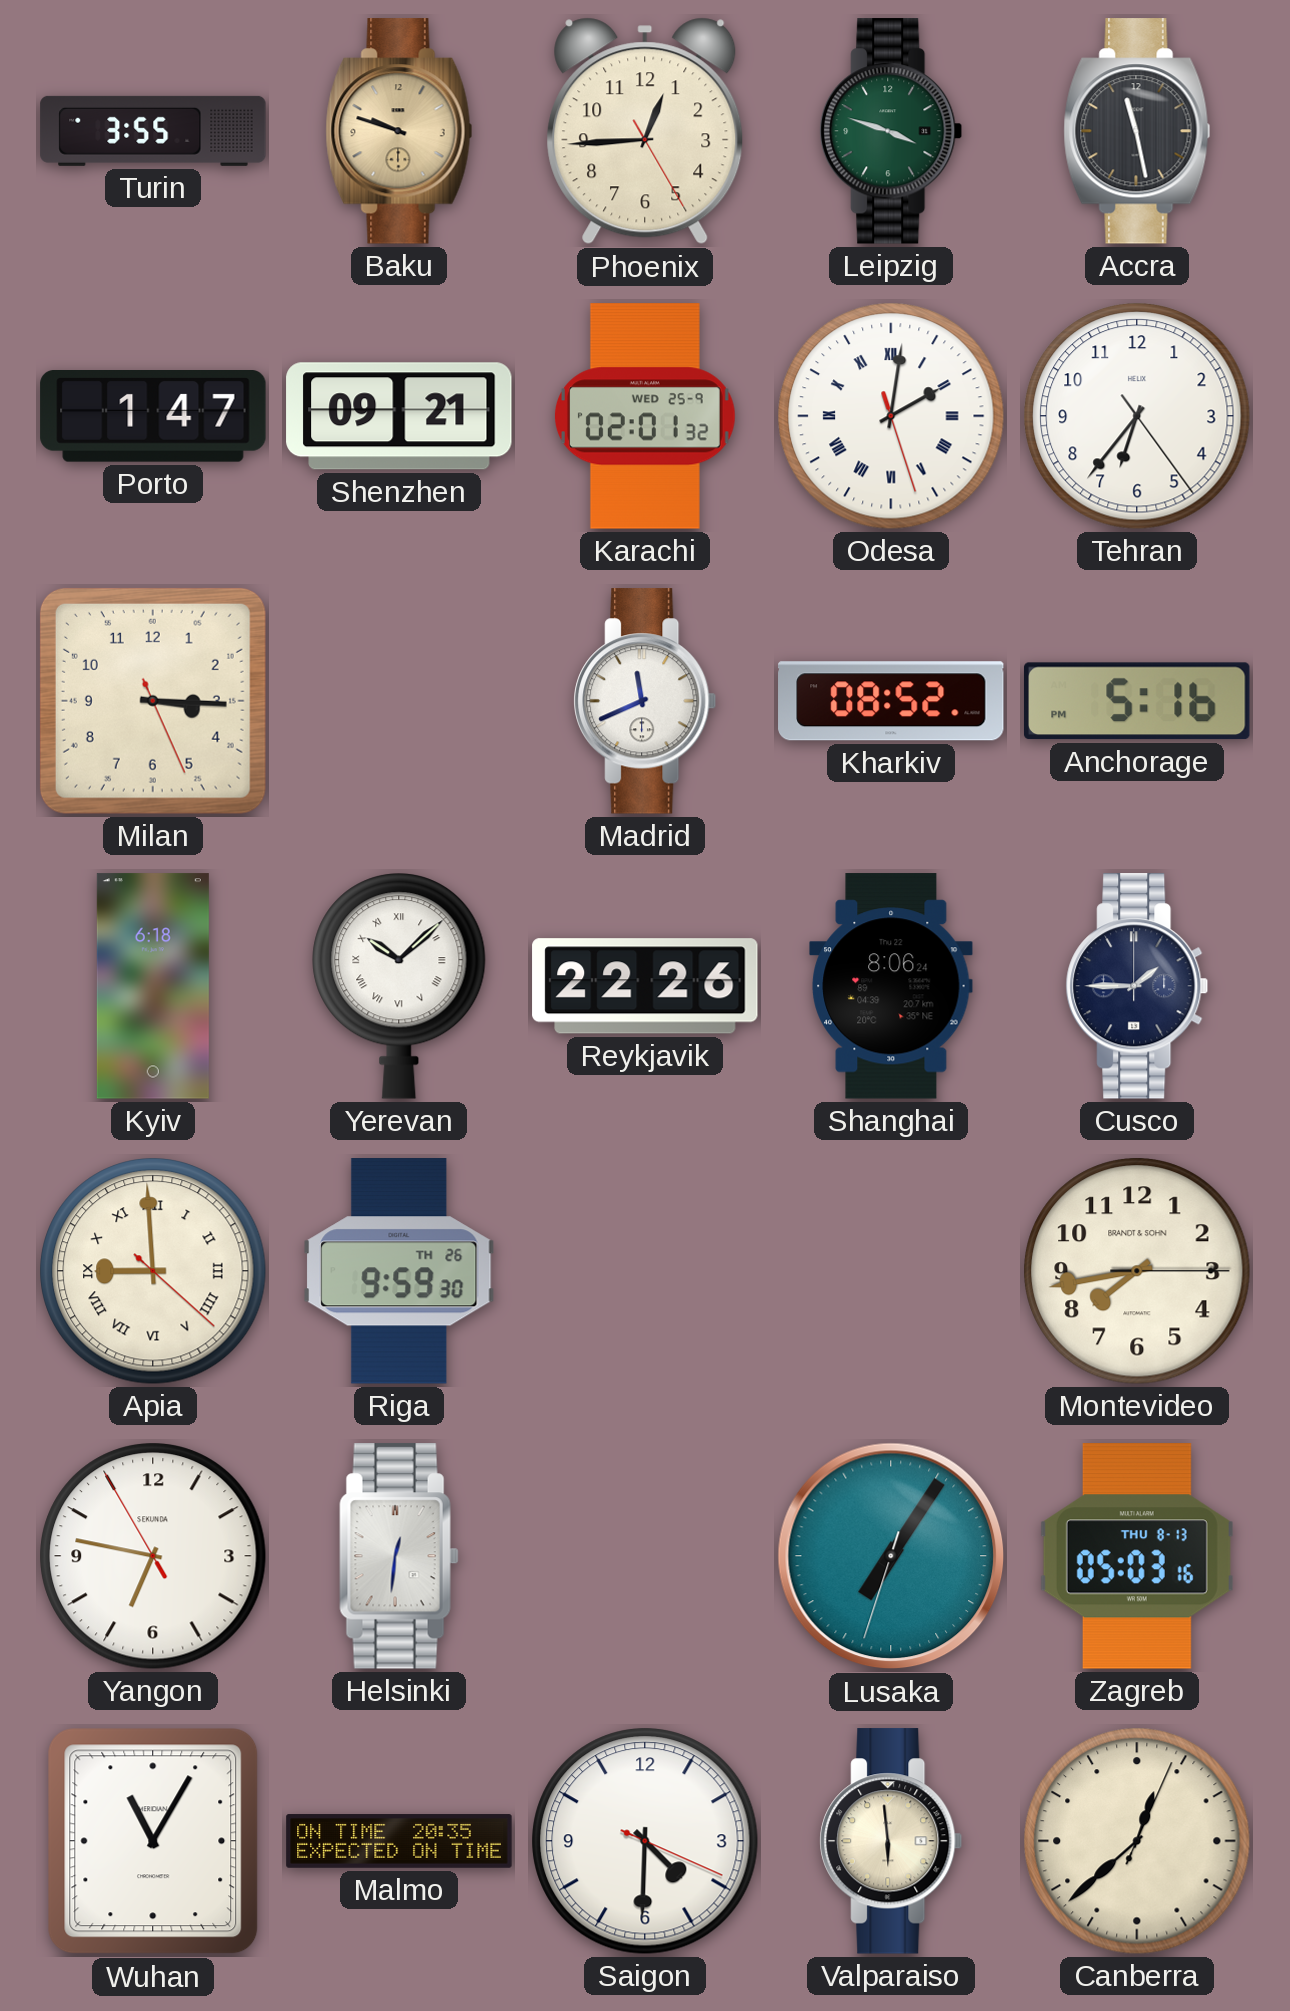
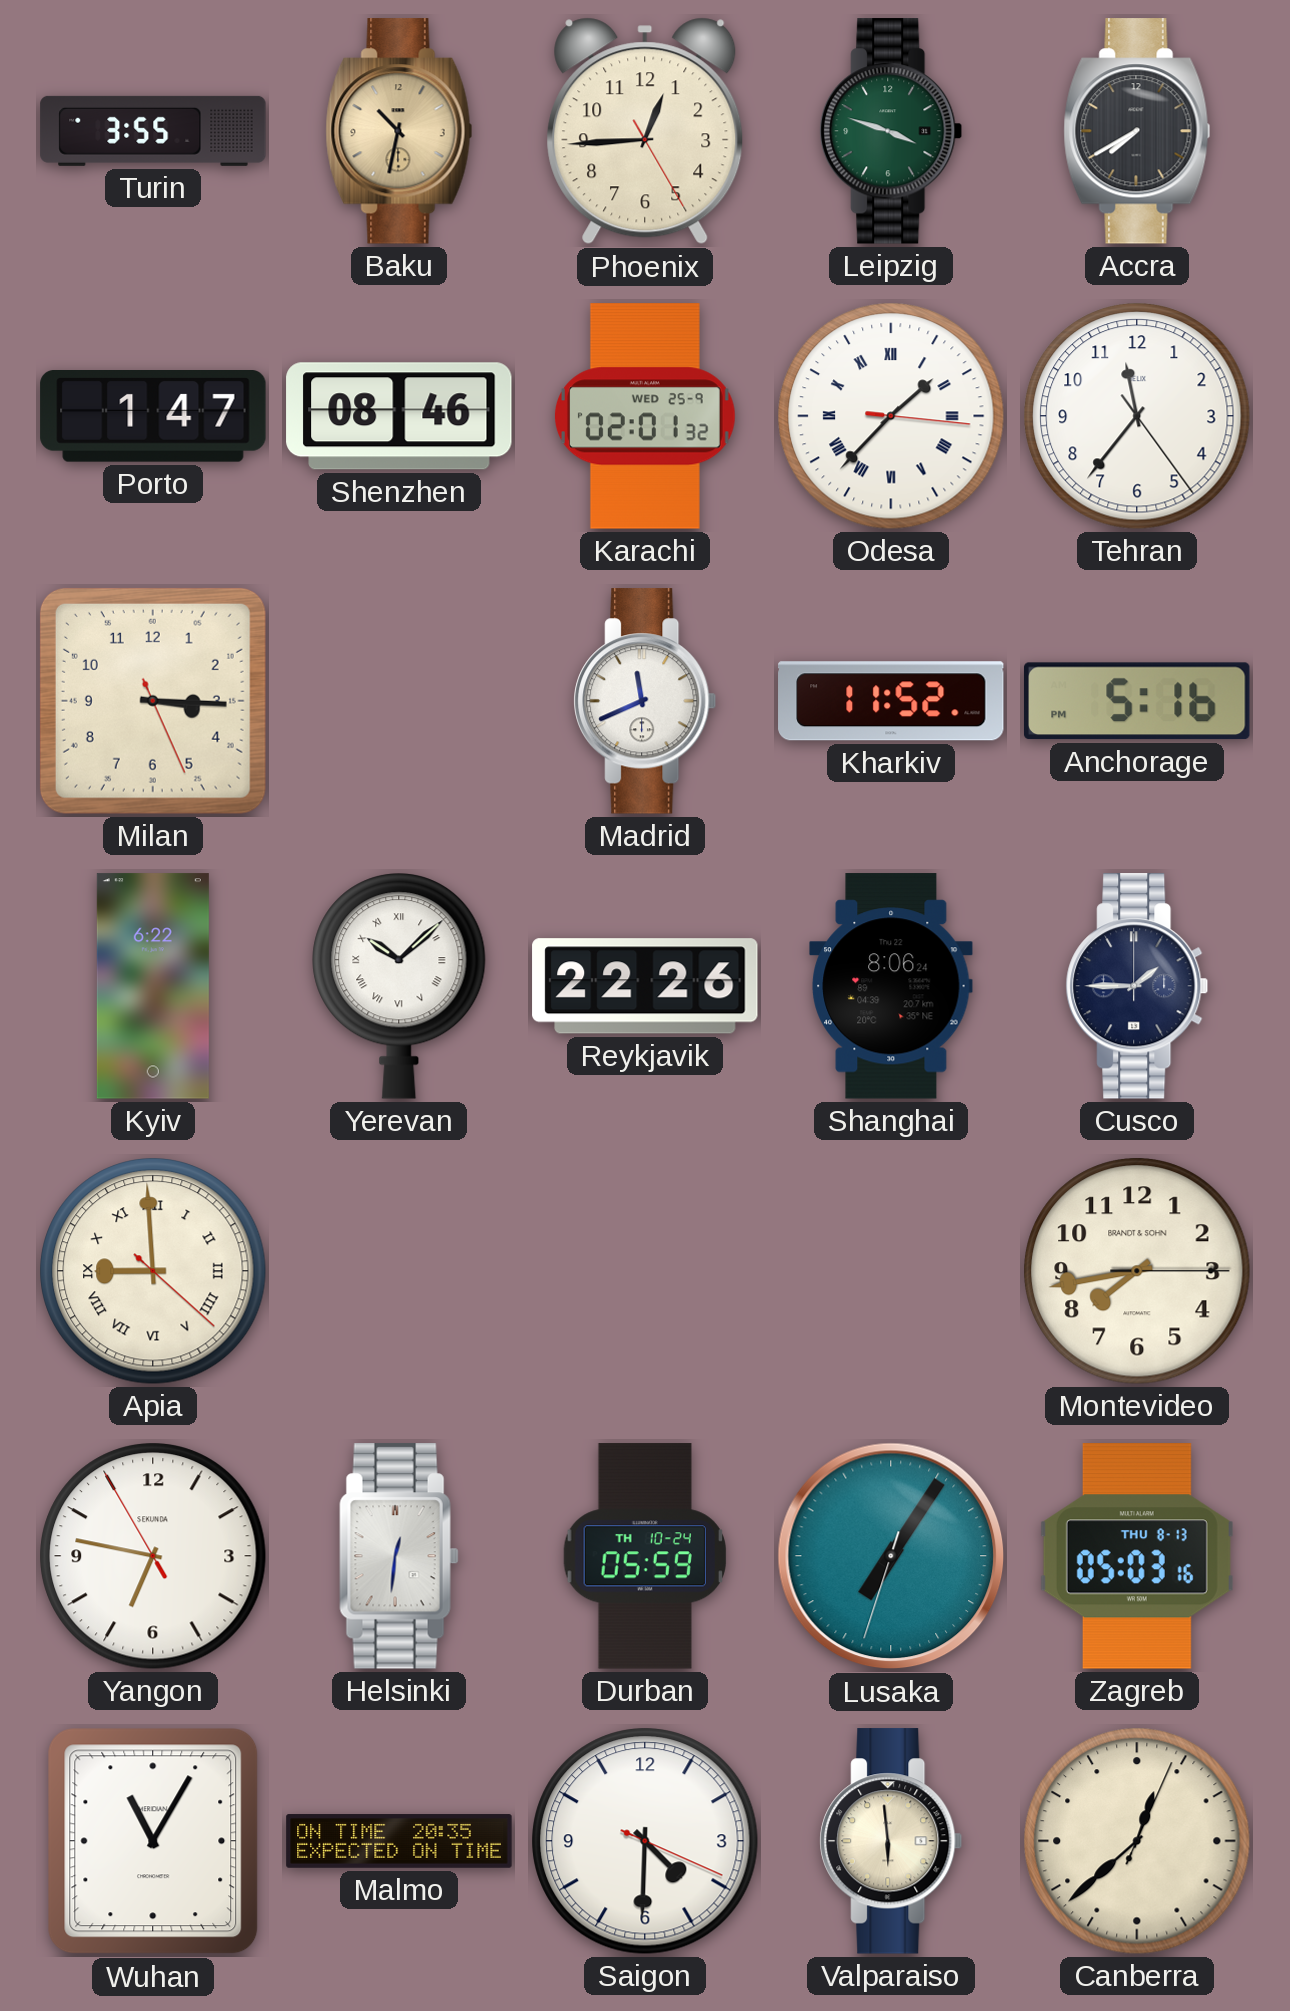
Baku: 9:48 -> 10:32 (399, 131)
Accra: 11:28 -> 7:40 (1137, 131)
Shenzhen: 09:21 -> 08:46 (399, 416)
Odesa: 2:01 -> 1:37 (891, 416)
Tehran: 6:36 -> 11:36 (1137, 416)
Kharkiv: 08:52 -> 11:52 (891, 701)
Kyiv: 6:18 -> 6:22 (153, 986)
Riga: 9:59 -> none (399, 1271)
Durban: none -> 05:59 (645, 1556)
